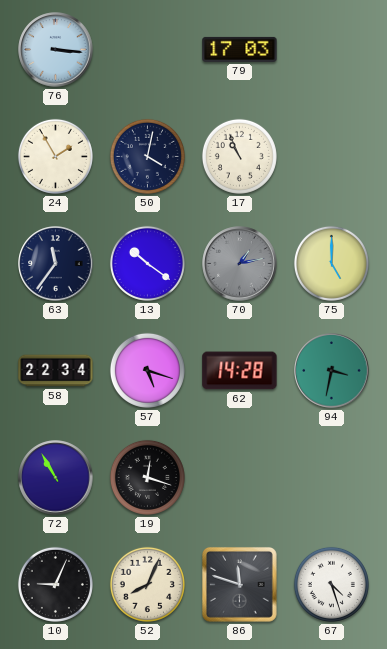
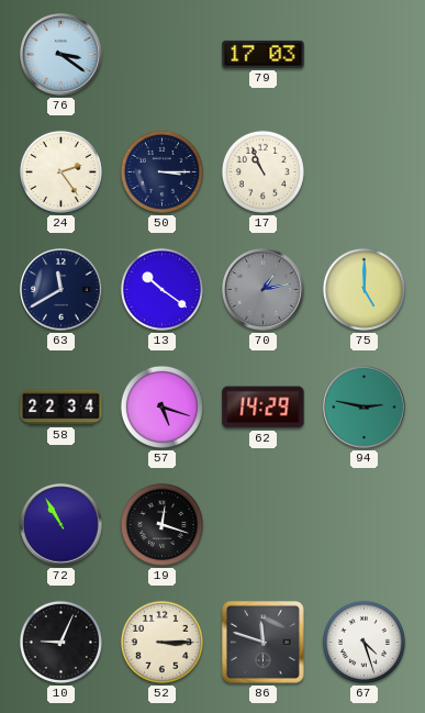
76: 3:16 -> 3:21 (61, 55)
24: 1:55 -> 2:24 (60, 171)
50: 4:02 -> 3:15 (161, 171)
63: 11:36 -> 11:40 (61, 290)
62: 14:28 -> 14:29 (264, 408)
94: 3:32 -> 2:47 (365, 408)
52: 8:04 -> 3:15 (161, 642)
